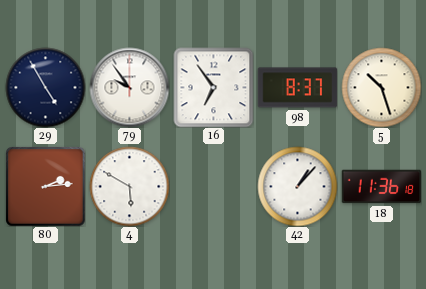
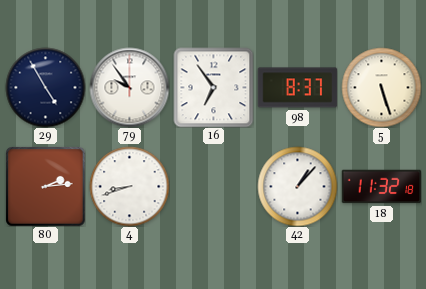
5: 10:27 -> 5:27 (381, 87)
4: 5:50 -> 8:42 (129, 186)
18: 11:36 -> 11:32 (381, 187)
